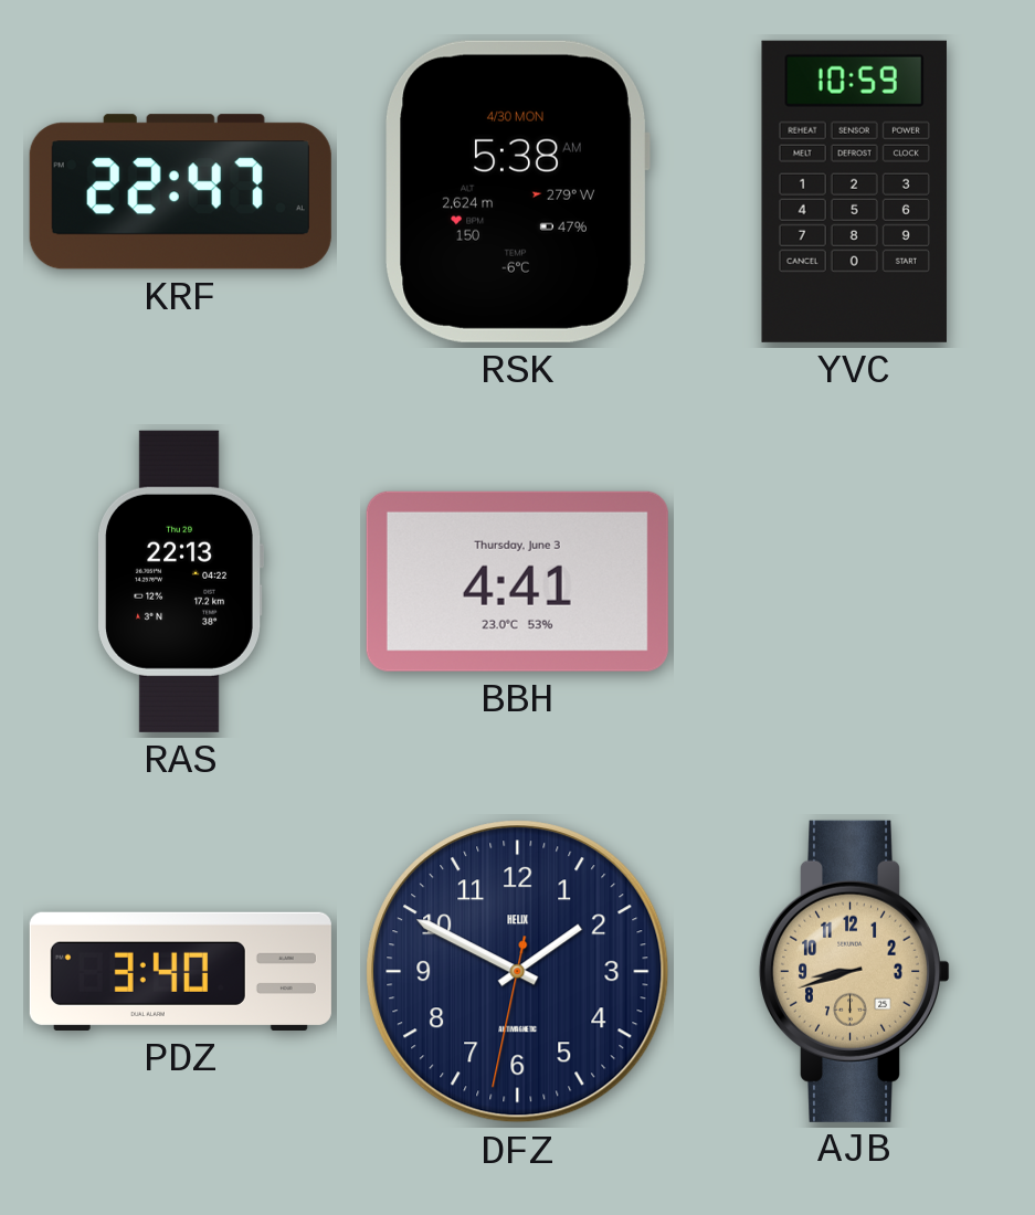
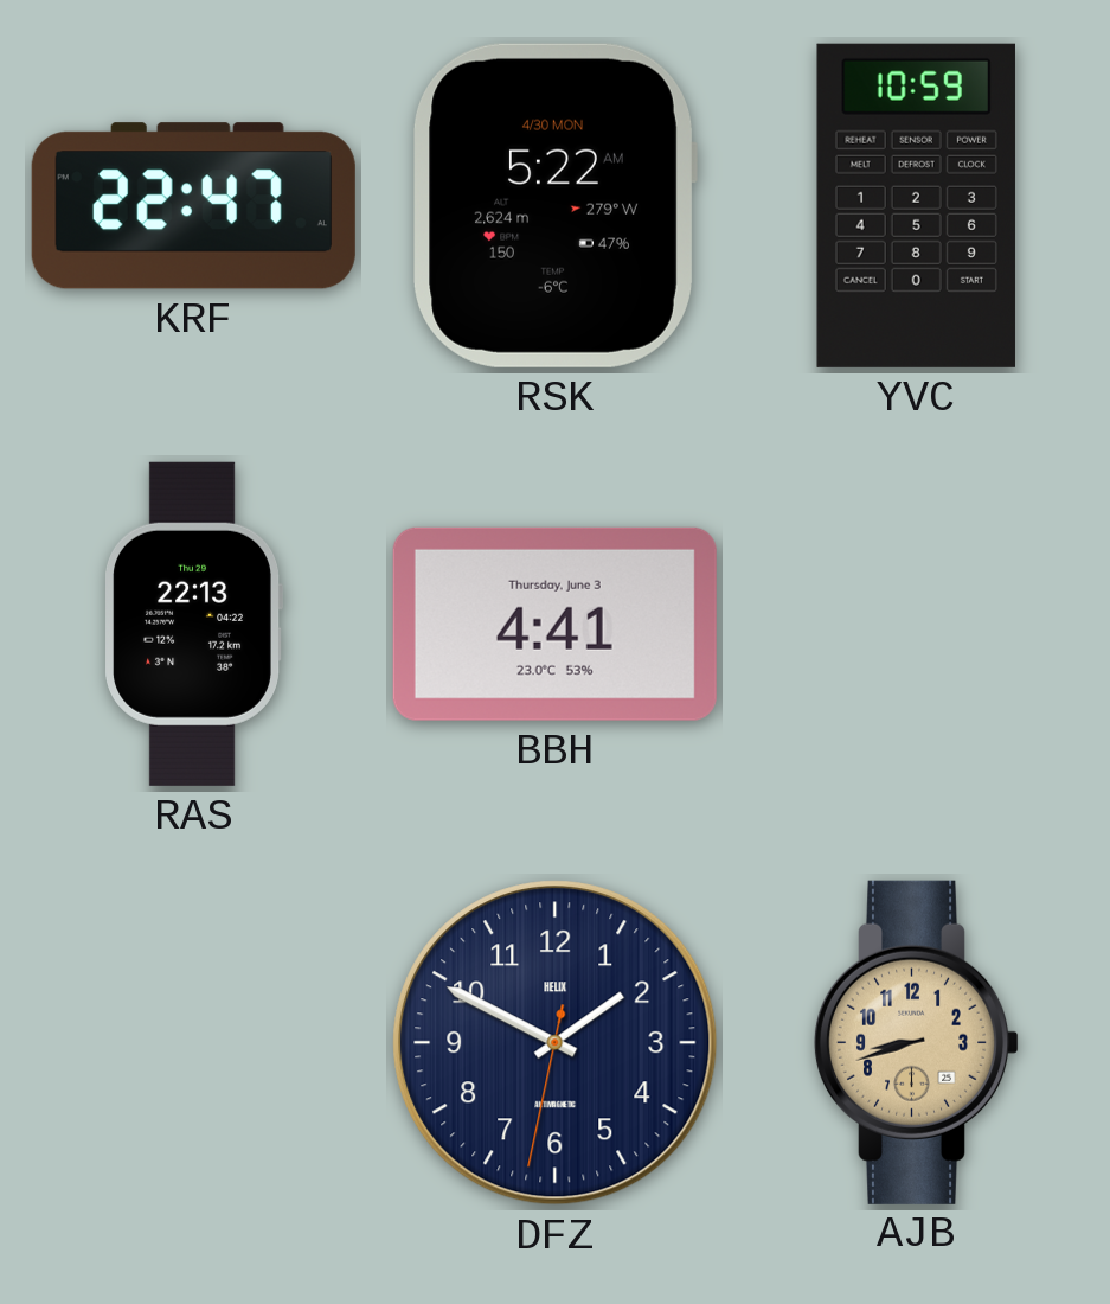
RSK: 5:38 -> 5:22 (554, 205)
PDZ: 3:40 -> none (180, 971)
